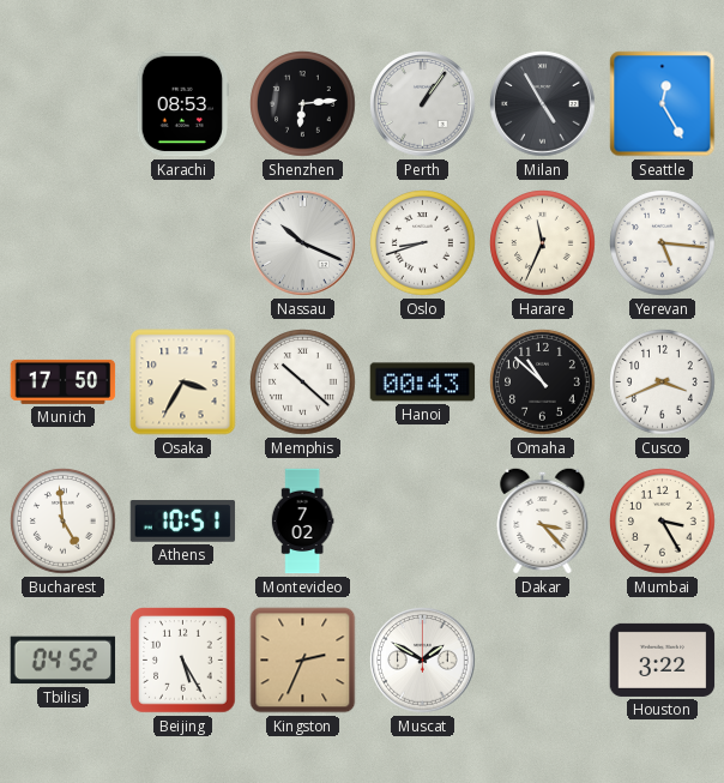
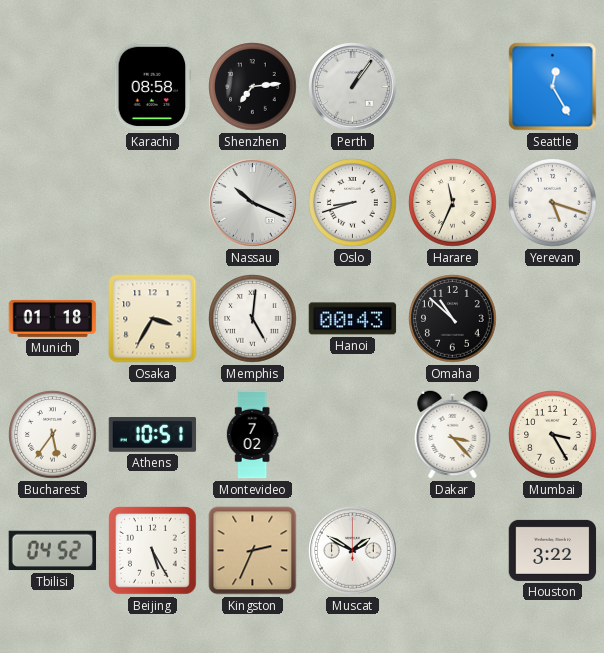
Karachi: 08:53 -> 08:58 (153, 87)
Shenzhen: 6:14 -> 7:14 (253, 87)
Milan: 4:55 -> none (543, 104)
Yerevan: 5:16 -> 5:18 (553, 203)
Munich: 17:50 -> 01:18 (53, 318)
Memphis: 10:22 -> 5:01 (253, 319)
Cusco: 3:41 -> none (663, 383)
Bucharest: 4:59 -> 5:36 (53, 435)
